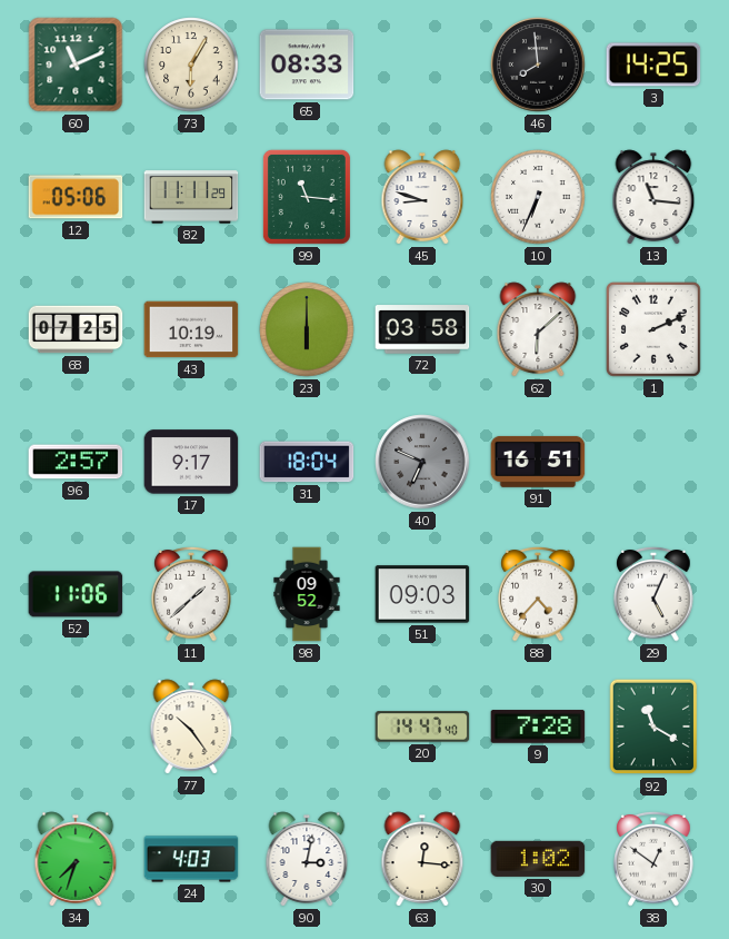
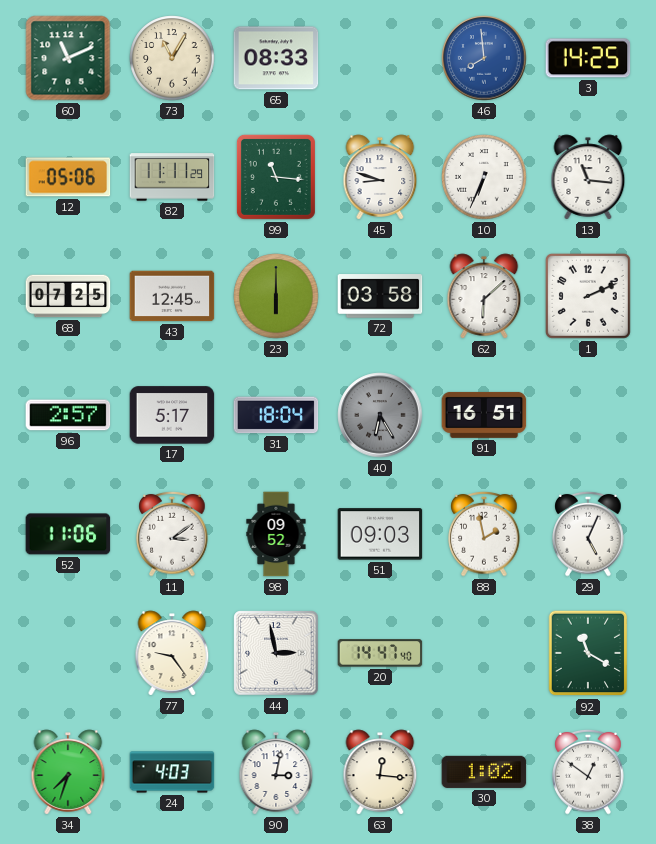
73: 6:05 -> 11:05 (172, 58)
46 dial: black -> blue (484, 58)
43: 10:19 -> 12:45 (172, 296)
17: 9:17 -> 5:17 (172, 415)
40: 6:49 -> 6:25 (380, 415)
11: 1:38 -> 3:09 (172, 534)
88: 4:37 -> 1:58 (484, 534)
77: 10:24 -> 9:24 (172, 653)
44: none -> 2:58 (276, 653)
9: 7:28 -> none (538, 727)
